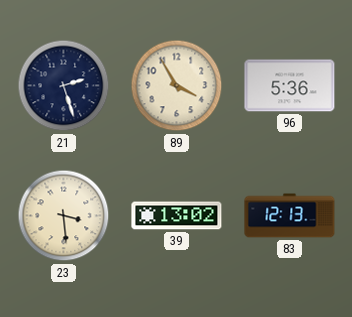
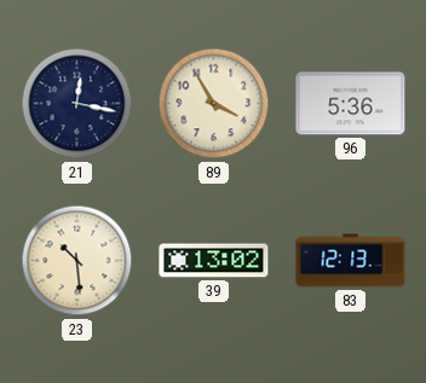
21: 2:27 -> 12:17 (77, 104)
23: 3:29 -> 10:29 (77, 261)
